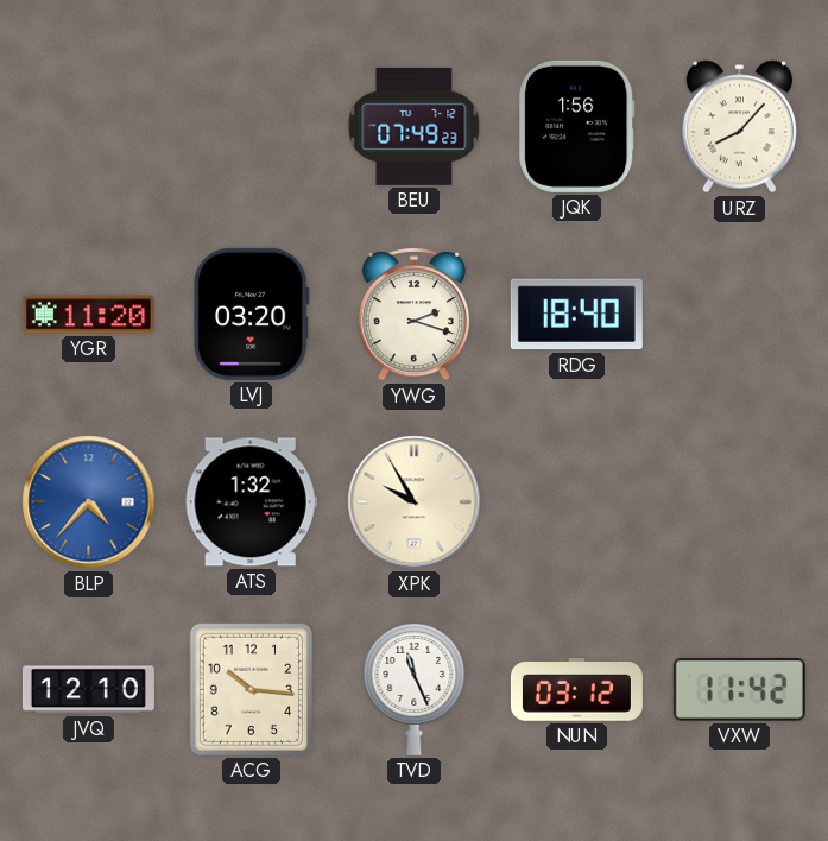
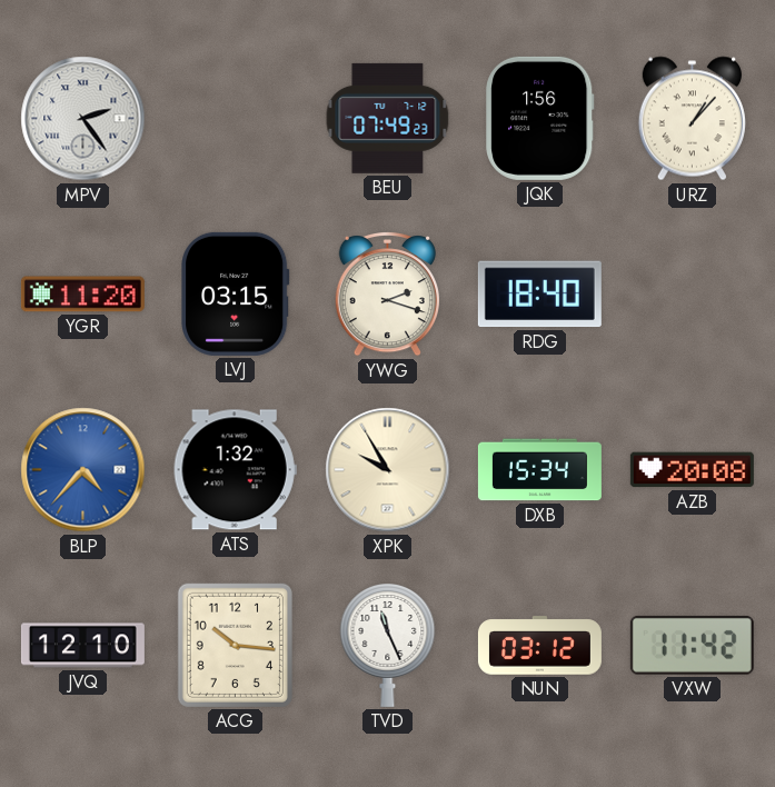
MPV: none -> 2:24 (83, 119)
URZ: 8:07 -> 1:07 (692, 119)
LVJ: 03:20 -> 03:15 (236, 293)
DXB: none -> 15:34 (539, 470)
AZB: none -> 20:08 (692, 470)
